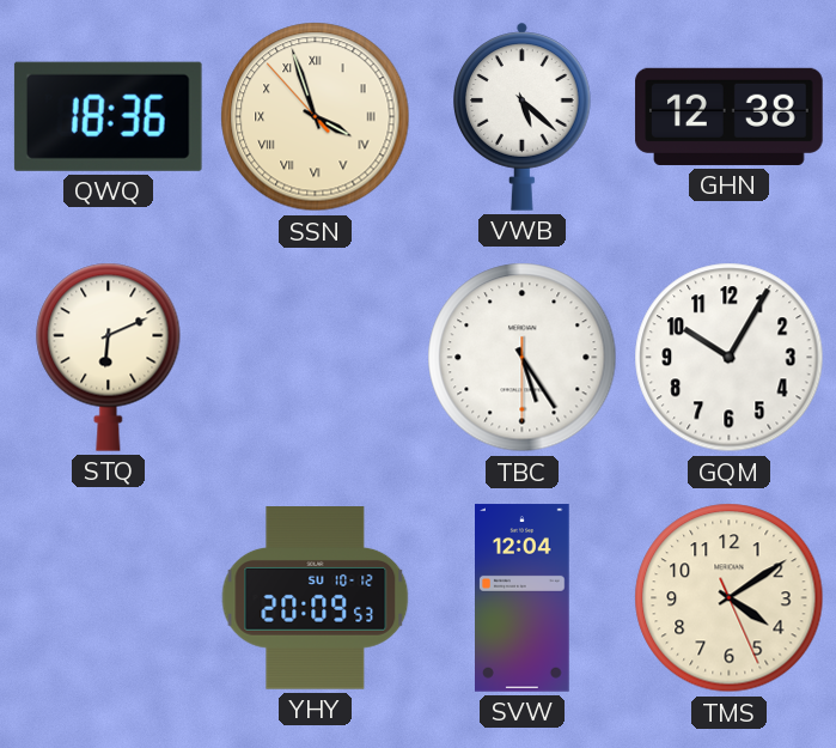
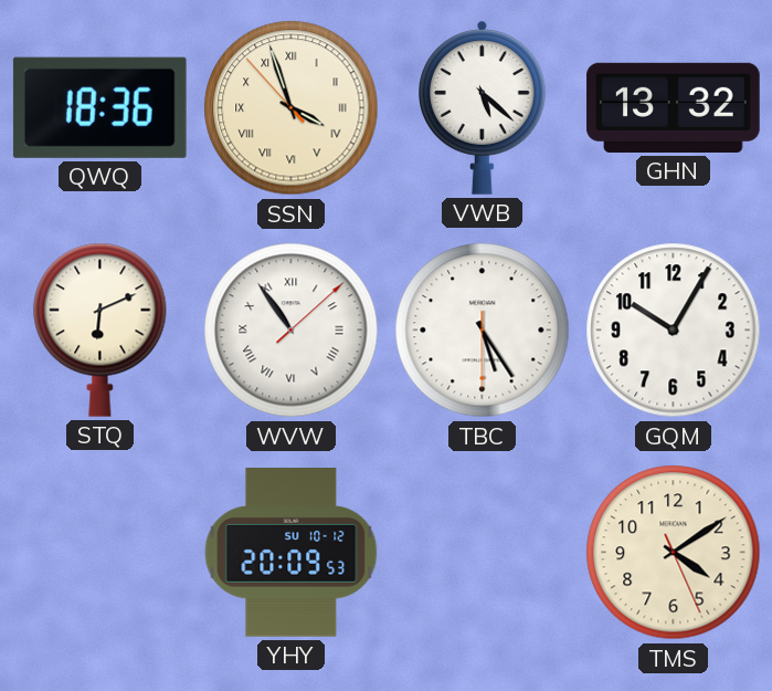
GHN: 12:38 -> 13:32 (674, 107)
WVW: none -> 10:54 (292, 331)
SVW: 12:04 -> none (523, 598)
